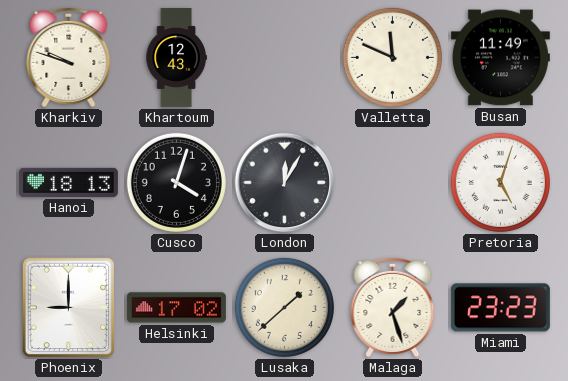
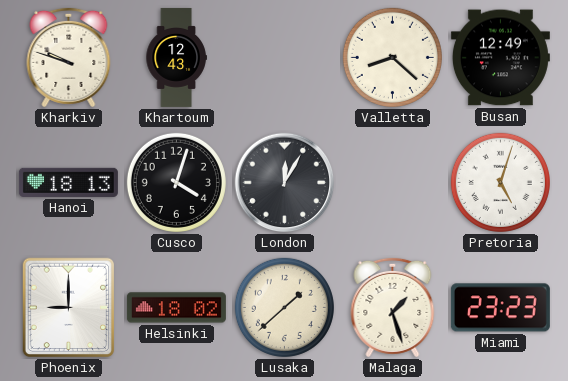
Valletta: 11:49 -> 8:22 (392, 57)
Busan: 11:49 -> 12:49 (500, 58)
Helsinki: 17:02 -> 18:02 (176, 308)
